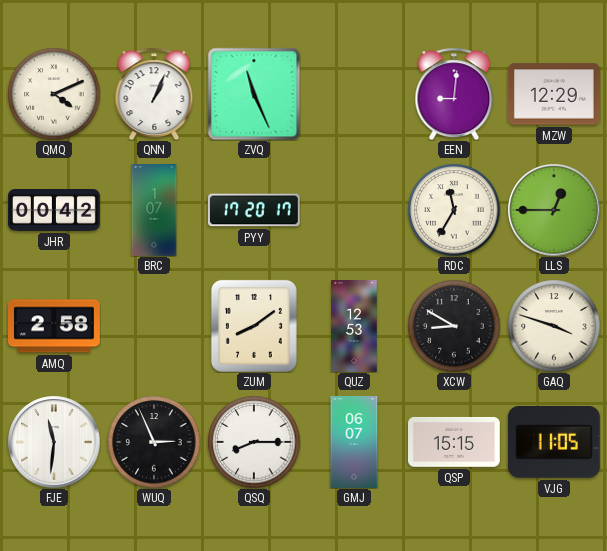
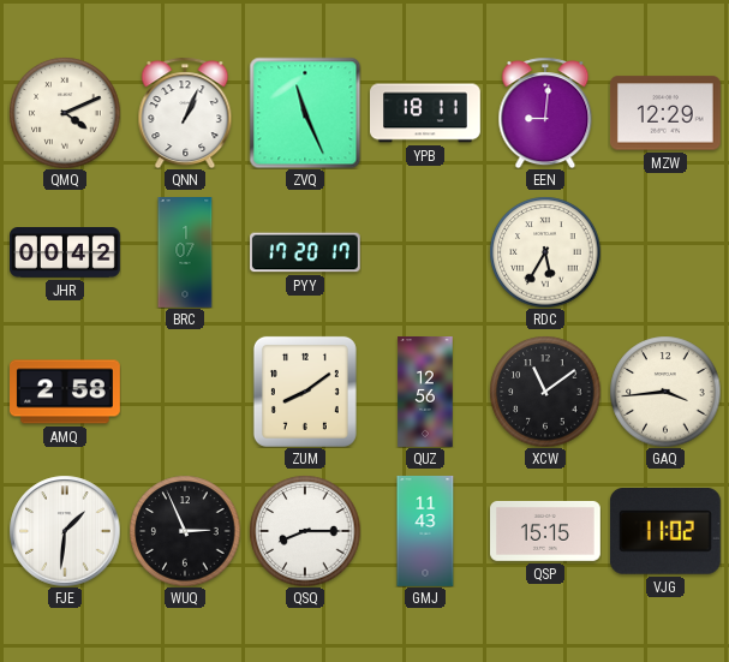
YPB: none -> 18:11 (426, 113)
RDC: 11:35 -> 5:35 (545, 252)
LLS: 12:45 -> none (554, 210)
QUZ: 12:53 -> 12:56 (425, 393)
XCW: 8:50 -> 11:09 (545, 392)
GAQ: 3:48 -> 3:44 (665, 392)
FJE: 11:31 -> 1:31 (65, 531)
GMJ: 06:07 -> 11:43 (425, 532)
VJG: 11:05 -> 11:02 (665, 532)
